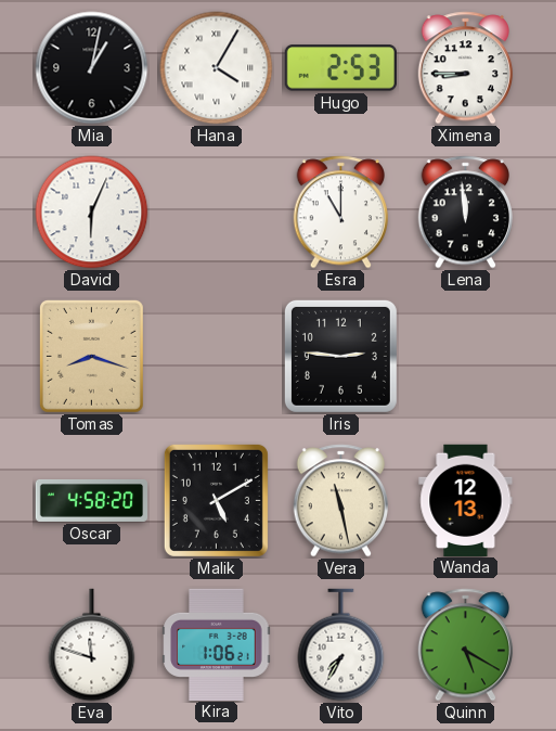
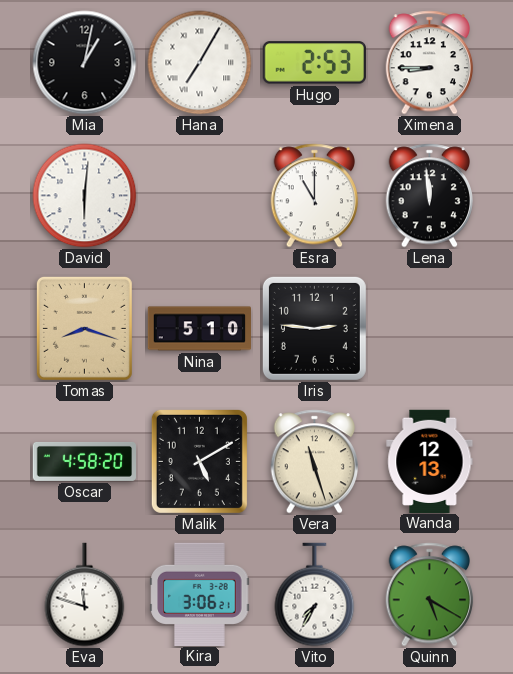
Hana: 4:05 -> 7:05 (200, 63)
David: 6:04 -> 6:01 (85, 196)
Nina: none -> 5:10 (199, 329)
Vera: 11:28 -> 11:27 (315, 462)
Kira: 1:06 -> 3:06 (200, 594)
